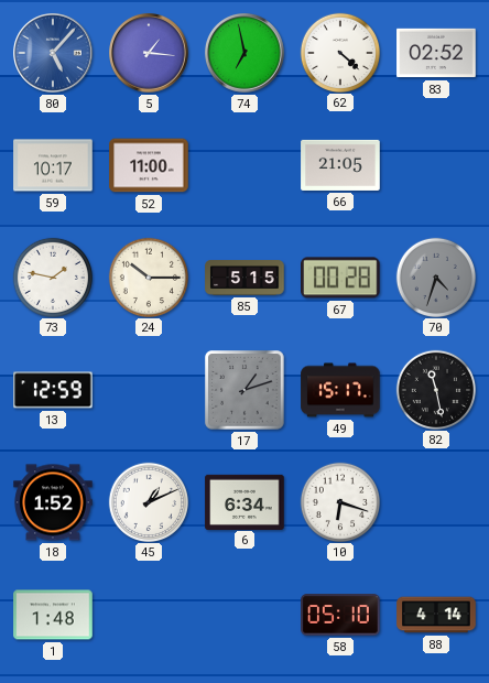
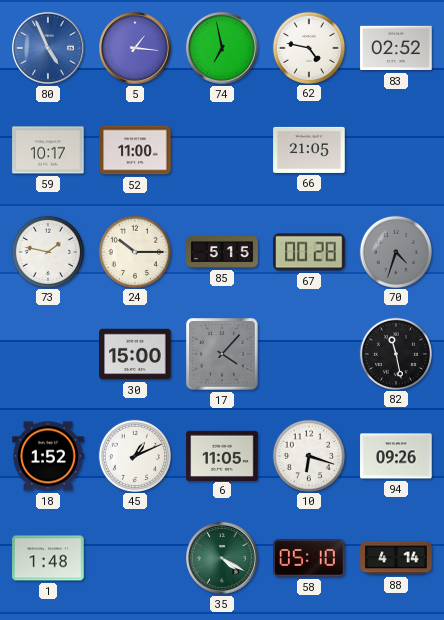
80: 5:07 -> 4:56 (48, 48)
62: 4:22 -> 4:47 (308, 47)
13: 12:59 -> none (53, 390)
30: none -> 15:00 (135, 354)
17: 1:12 -> 4:07 (222, 354)
49: 15:17 -> none (340, 390)
6: 6:34 -> 11:05 (222, 455)
94: none -> 09:26 (396, 456)
35: none -> 4:20 (222, 558)
